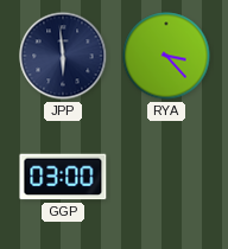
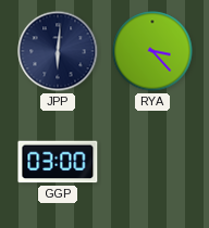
JPP: 5:59 -> 6:01 (58, 51)
